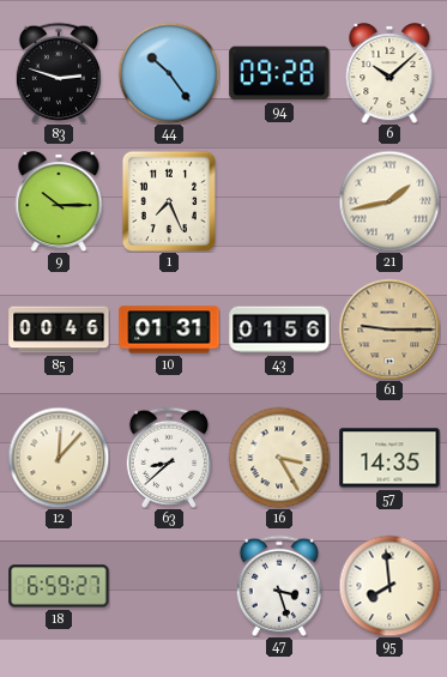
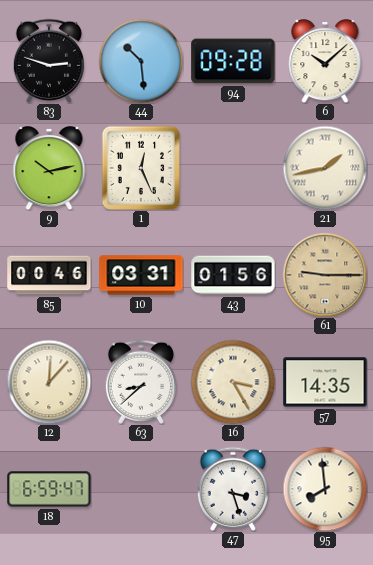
44: 10:24 -> 10:29 (141, 61)
9: 10:15 -> 10:13 (49, 169)
1: 7:26 -> 12:26 (141, 167)
10: 01:31 -> 03:31 (141, 275)
18: 6:59:27 -> 6:59:47 (49, 489)
